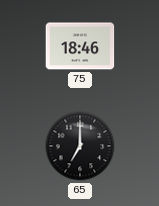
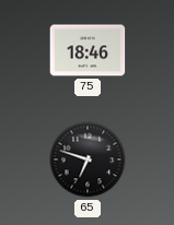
65: 7:00 -> 6:48 (88, 159)
